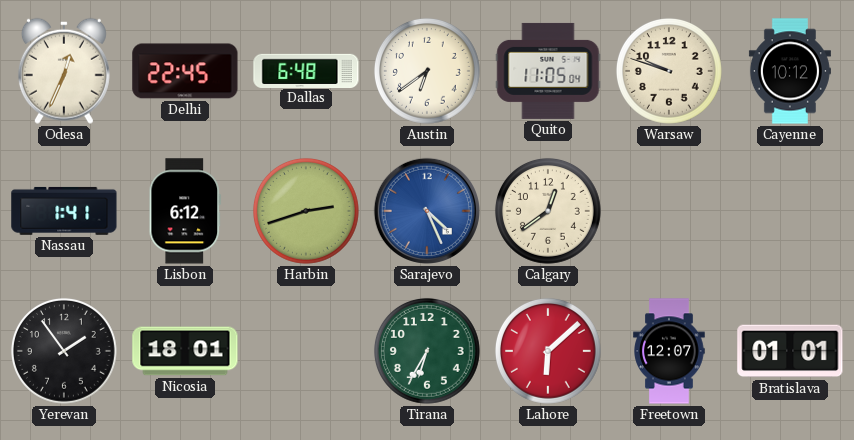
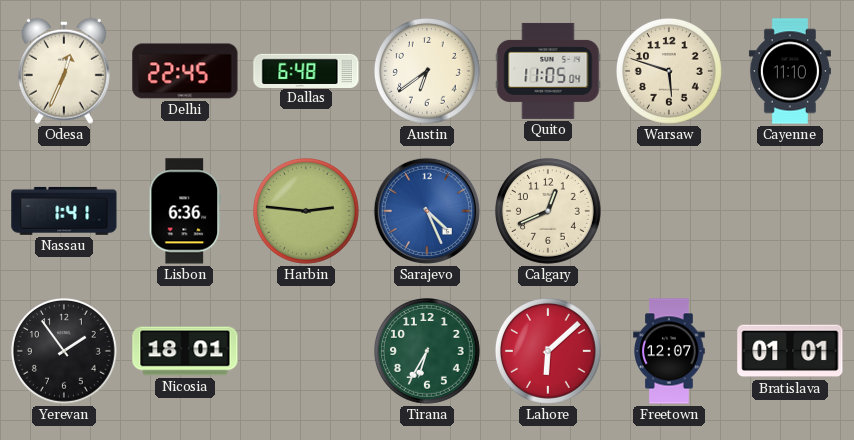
Warsaw: 9:48 -> 5:48 (669, 71)
Cayenne: 10:12 -> 11:10 (790, 71)
Lisbon: 6:12 -> 6:36 (185, 211)
Harbin: 2:42 -> 2:46 (306, 211)
Calgary: 12:39 -> 12:41 (548, 211)
